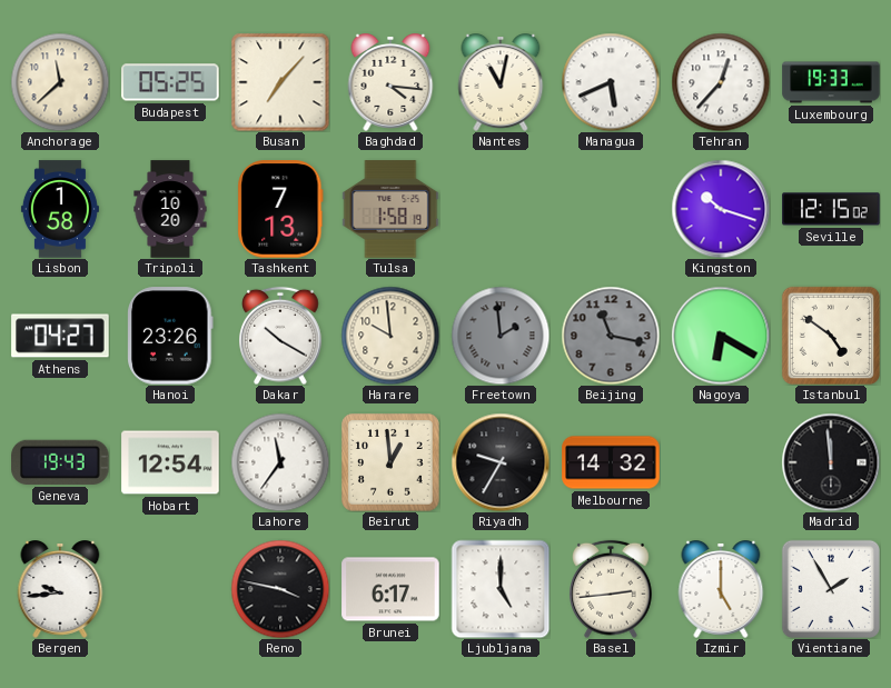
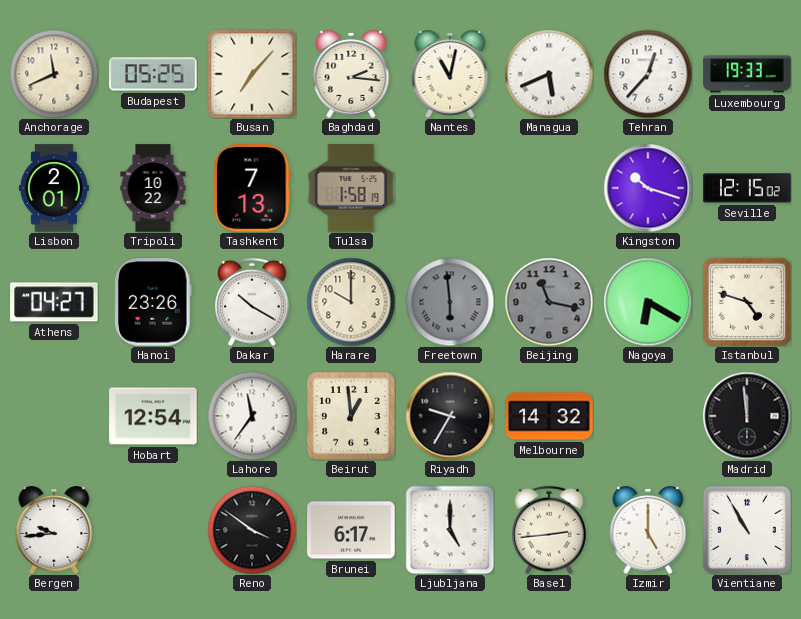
Anchorage: 11:38 -> 11:41 (54, 74)
Baghdad: 4:16 -> 2:16 (351, 75)
Lisbon: 1:58 -> 2:01 (54, 188)
Tripoli: 10:20 -> 10:22 (153, 188)
Harare: 9:59 -> 10:00 (351, 302)
Freetown: 1:59 -> 5:59 (450, 302)
Istanbul: 4:51 -> 4:48 (747, 302)
Geneva: 19:43 -> none (60, 462)
Reno: 3:47 -> 3:51 (252, 530)
Vientiane: 1:55 -> 10:55 (747, 530)
